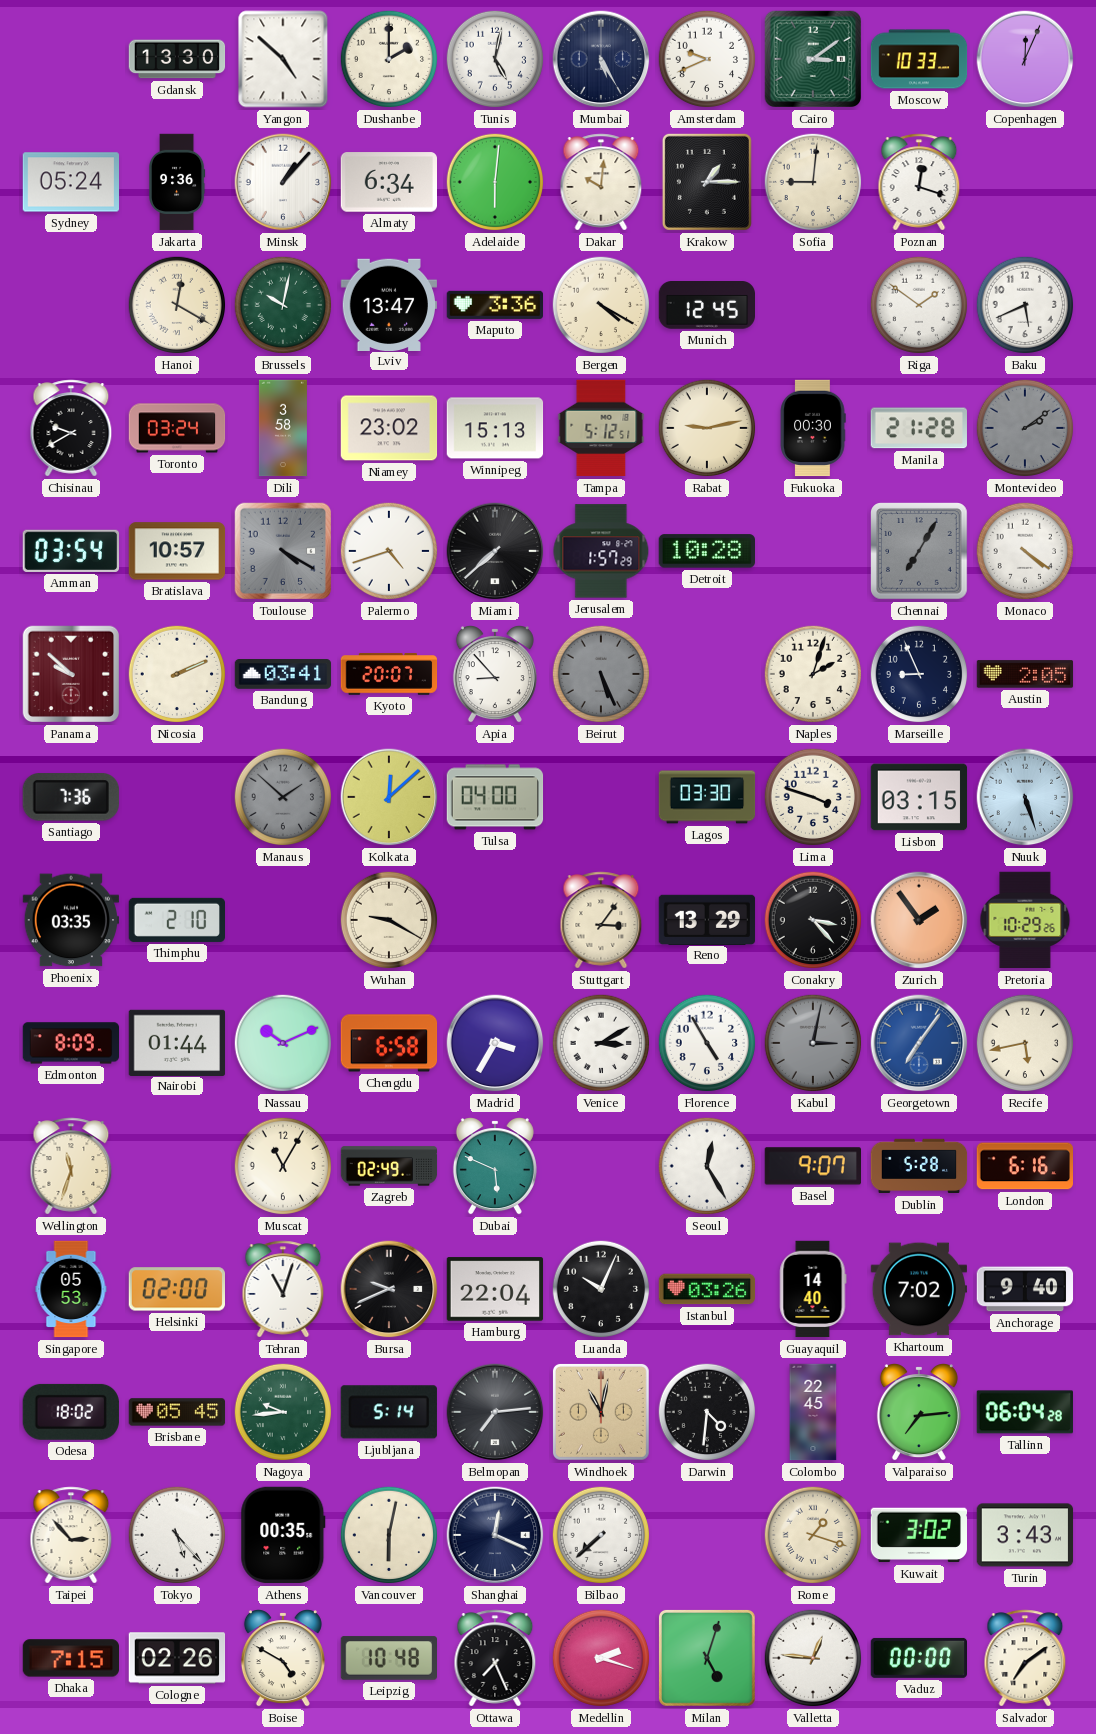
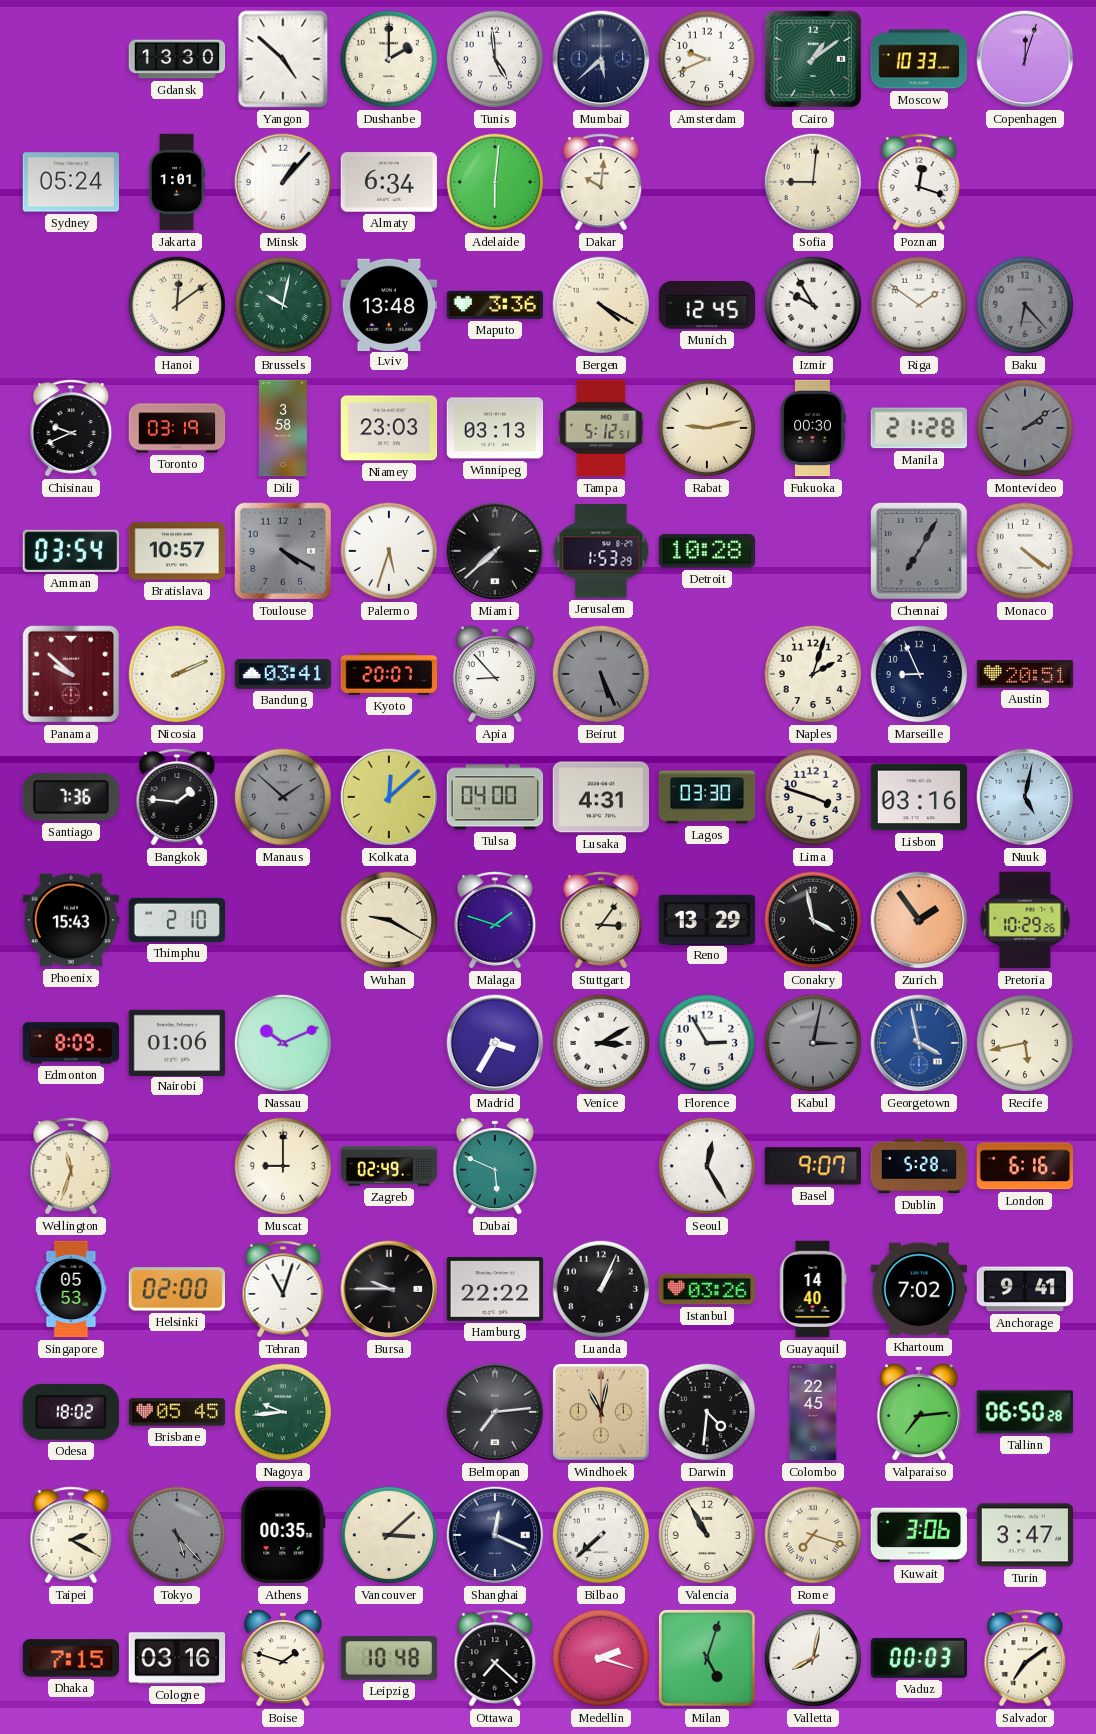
Tunis: 5:02 -> 4:59 (495, 59)
Mumbai: 5:25 -> 5:38 (601, 59)
Cairo: 3:09 -> 1:09 (813, 59)
Copenhagen: 12:04 -> 12:03 (1025, 59)
Jakarta: 9:36 -> 1:01 (177, 182)
Krakow: 1:15 -> none (707, 182)
Hanoi: 12:20 -> 12:09 (177, 305)
Lviv: 13:47 -> 13:48 (388, 304)
Izmir: none -> 9:55 (813, 305)
Baku: 5:41 -> 6:23 (1025, 305)
Baku dial: white -> grey (1025, 305)
Chisinau: 9:40 -> 9:41 (71, 428)
Toronto: 03:24 -> 03:19 (177, 428)
Niamey: 23:02 -> 23:03 (389, 428)
Winnipeg: 15:13 -> 03:13 (495, 428)
Palermo: 4:42 -> 5:33 (389, 551)
Jerusalem: 1:57 -> 1:53 (601, 551)
Austin: 2:05 -> 20:51 (1025, 674)
Bangkok: none -> 1:46 (177, 797)
Lusaka: none -> 4:31 (600, 797)
Lisbon: 03:15 -> 03:16 (919, 797)
Nuuk: 5:27 -> 5:02 (1025, 797)
Phoenix: 03:35 -> 15:43 (71, 920)
Malaga: none -> 1:48 (495, 920)
Conakry: 3:23 -> 3:58 (813, 920)
Nairobi: 01:44 -> 01:06 (177, 1042)
Chengdu: 6:58 -> none (389, 1043)
Florence: 4:55 -> 2:55 (707, 1043)
Georgetown: 7:06 -> 3:58 (919, 1043)
Muscat: 11:05 -> 9:00 (283, 1166)
Bursa: 9:41 -> 9:45 (389, 1289)
Hamburg: 22:04 -> 22:22 (495, 1289)
Luanda: 10:04 -> 1:04 (601, 1289)
Anchorage: 9:40 -> 9:41 (1025, 1289)
Ljubljana: 5:14 -> none (389, 1412)
Tallinn: 06:04 -> 06:50 (1025, 1412)
Taipei: 2:53 -> 2:20 (71, 1535)
Tokyo dial: white -> grey (177, 1535)
Vancouver: 6:02 -> 3:08 (389, 1535)
Valencia: none -> 10:55 (707, 1535)
Rome: 1:18 -> 7:18 (813, 1535)
Kuwait: 3:02 -> 3:06 (918, 1535)
Turin: 3:43 -> 3:47 (1025, 1535)
Cologne: 02:26 -> 03:16 (177, 1658)
Boise: 4:50 -> 1:48 (283, 1658)
Ottawa: 7:26 -> 7:22 (495, 1658)
Valletta: 12:46 -> 8:02 (813, 1658)
Vaduz: 00:00 -> 00:03 (918, 1658)
